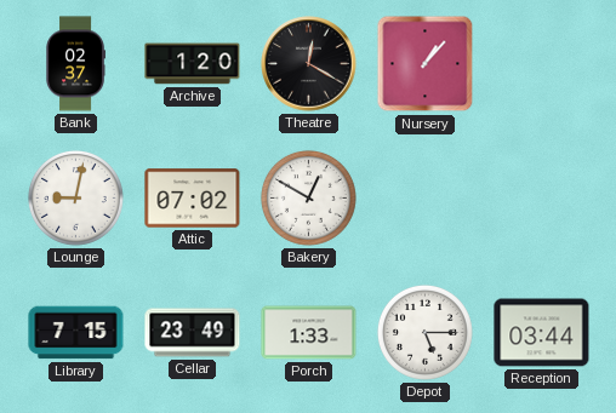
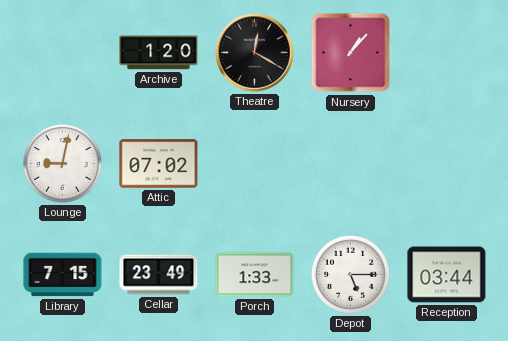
Bank: 02:37 -> none (75, 64)
Bakery: 12:50 -> none (308, 197)
